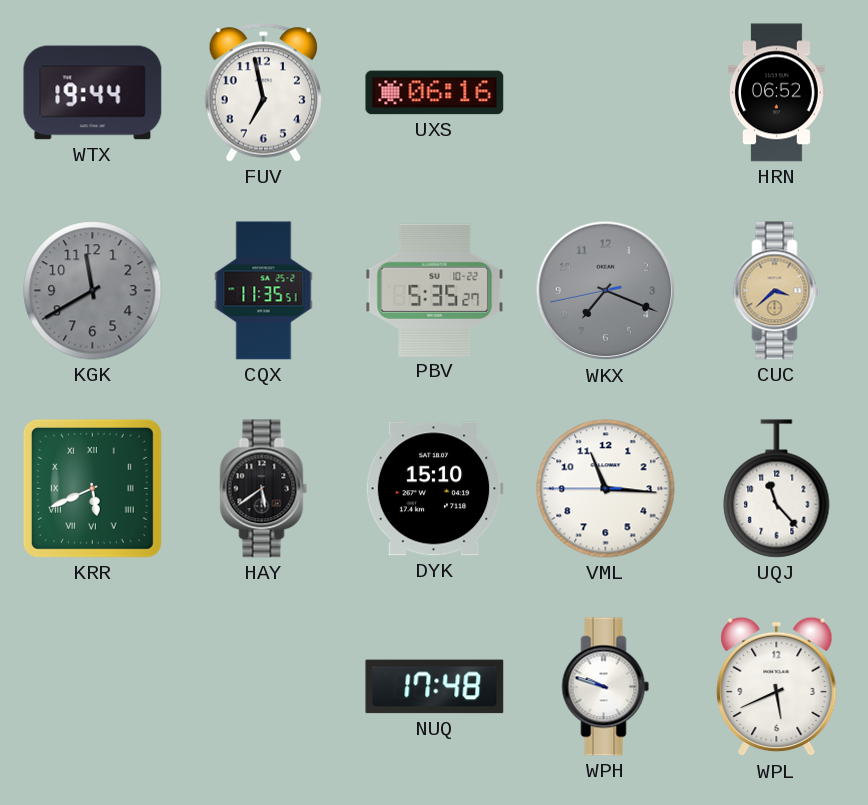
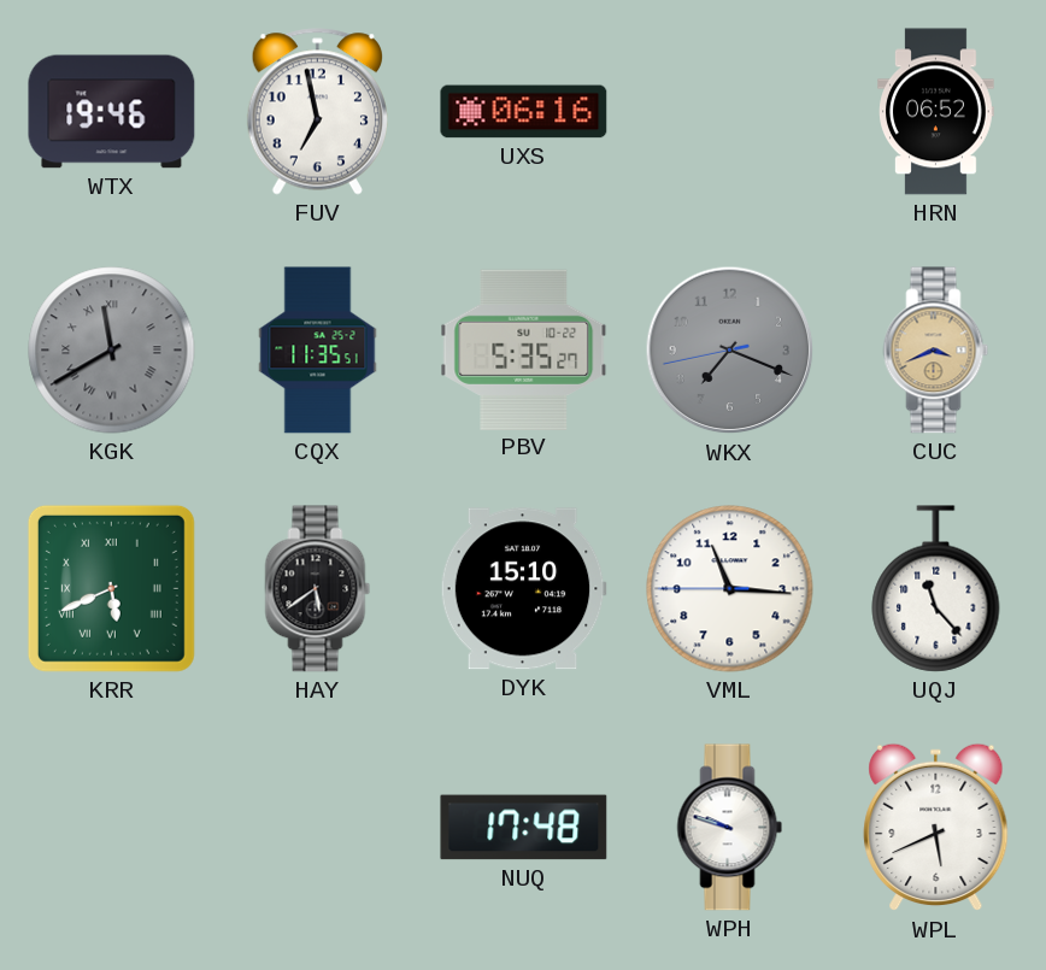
WTX: 19:44 -> 19:46 (112, 112)
KGK numerals: Arabic -> Roman (112, 351)
CUC: 3:38 -> 3:41 (936, 351)
